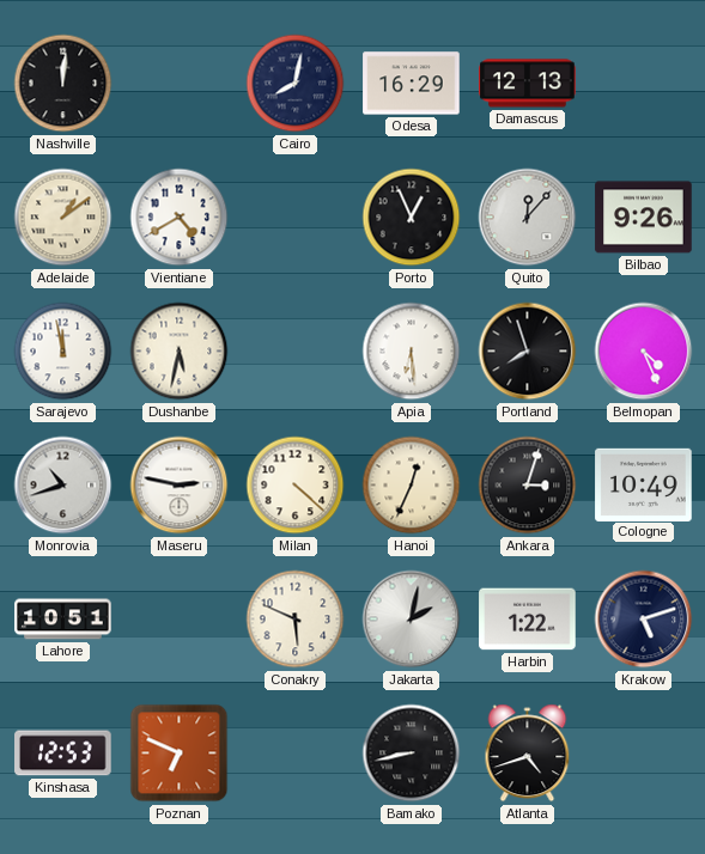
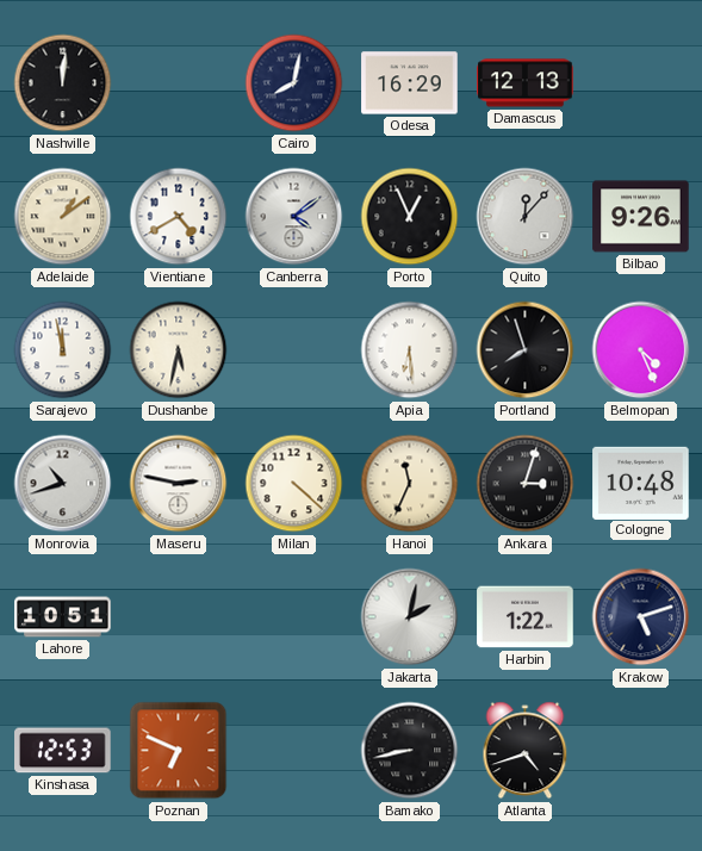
Canberra: none -> 4:09 (294, 217)
Hanoi: 12:34 -> 11:34 (410, 484)
Cologne: 10:49 -> 10:48 (641, 483)
Conakry: 5:49 -> none (296, 620)
